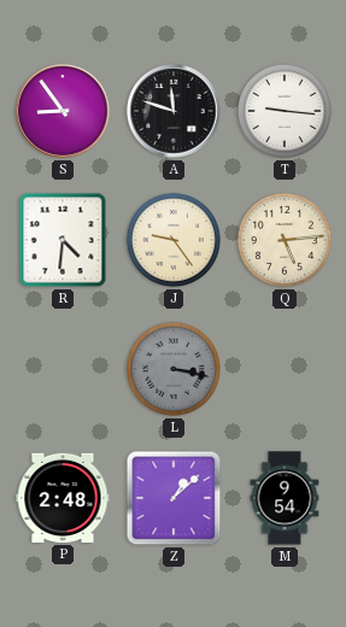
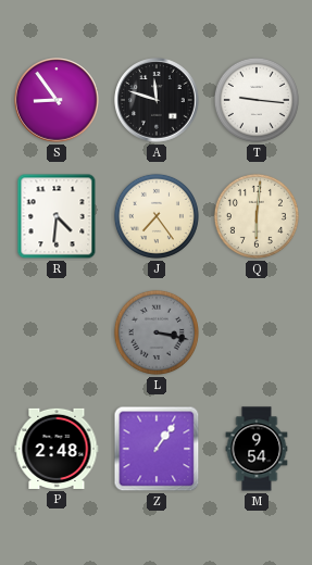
J: 9:24 -> 7:24 (157, 216)
Q: 5:14 -> 6:01 (257, 216)
Z: 1:08 -> 1:06 (157, 449)
